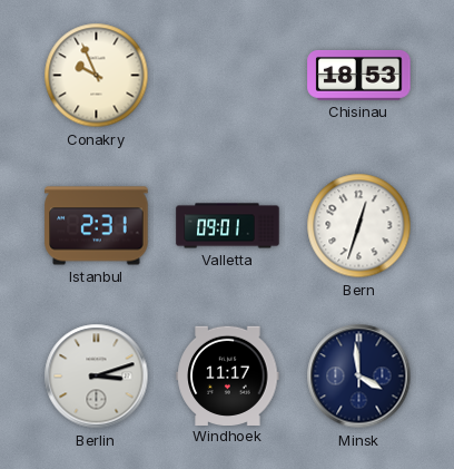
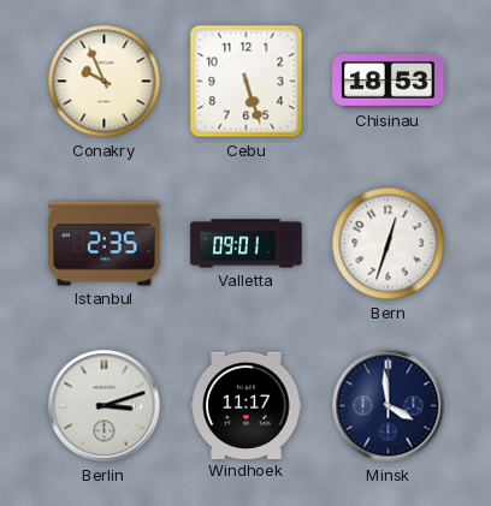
Cebu: none -> 5:27 (247, 82)
Istanbul: 2:31 -> 2:35 (105, 244)
